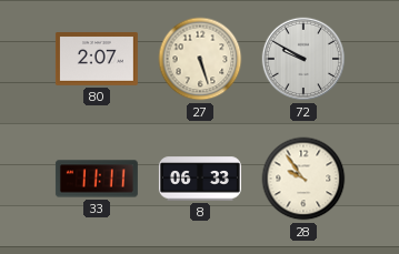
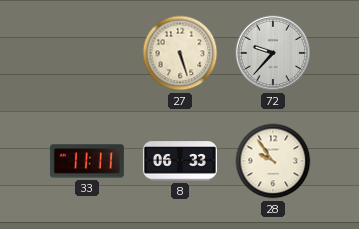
80: 2:07 -> none (97, 60)
72: 9:50 -> 9:37 (273, 53)
